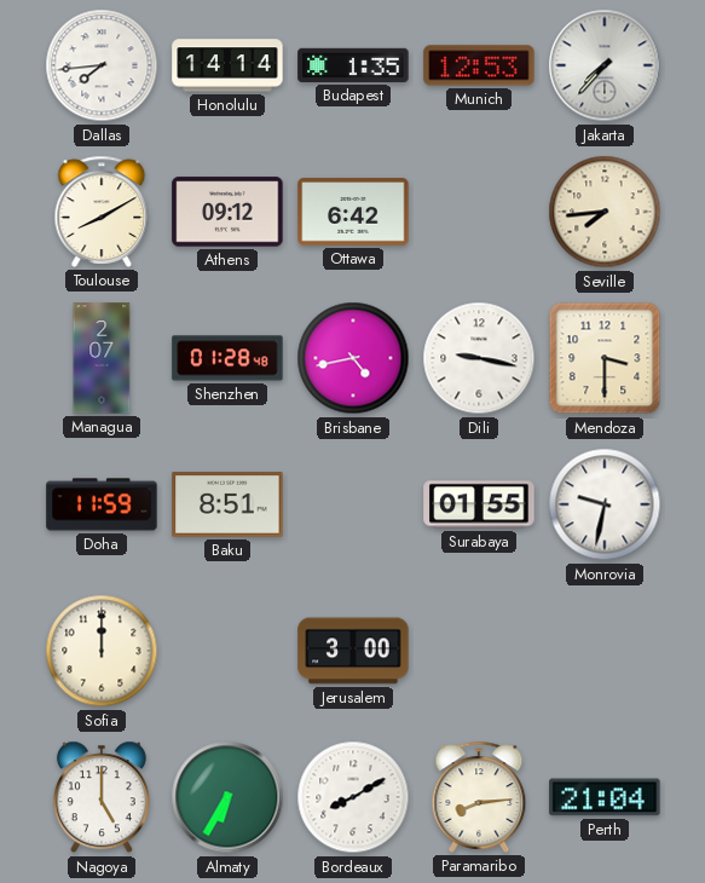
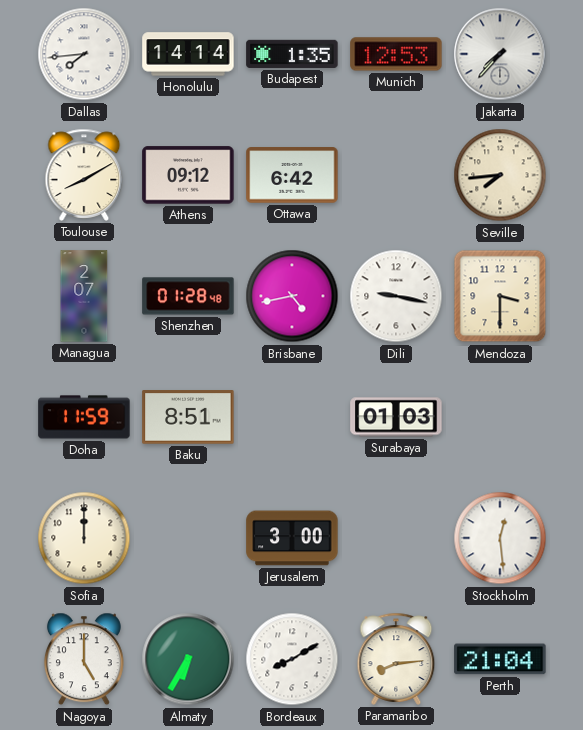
Surabaya: 01:55 -> 01:03 (396, 417)
Monrovia: 9:32 -> none (605, 504)
Stockholm: none -> 12:29 (500, 538)
